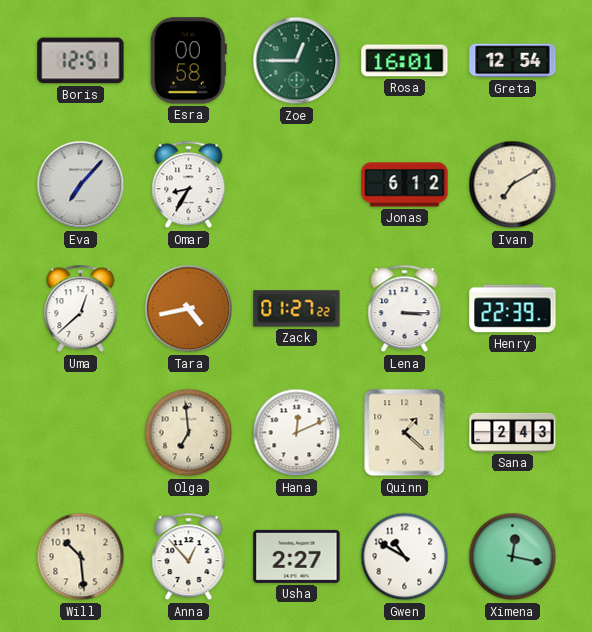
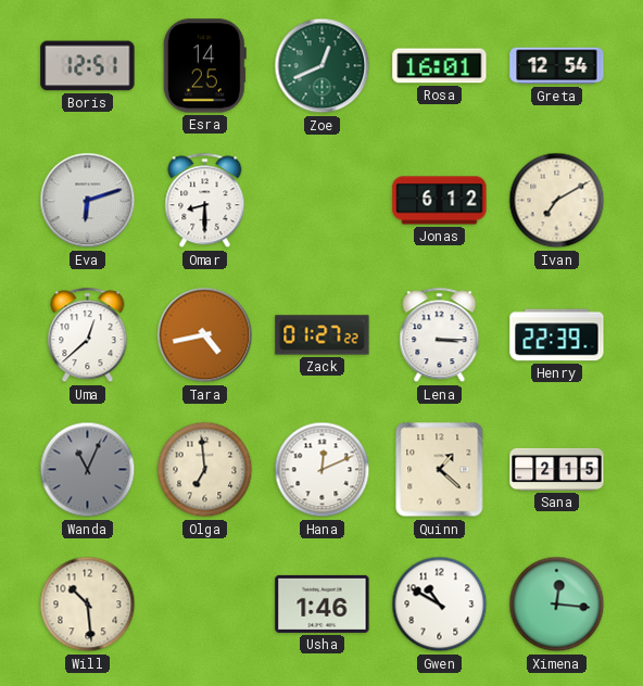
Esra: 00:58 -> 14:25 (204, 66)
Zoe: 12:45 -> 12:41 (323, 66)
Eva: 7:07 -> 6:12 (88, 201)
Omar: 8:35 -> 8:30 (205, 201)
Wanda: none -> 11:04 (88, 470)
Sana: 2:43 -> 2:15 (557, 469)
Anna: 12:53 -> none (189, 557)
Usha: 2:27 -> 1:46 (323, 604)
Ximena: 12:17 -> 12:16 (557, 605)
